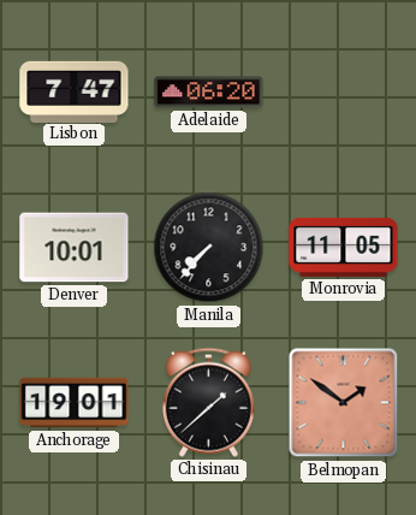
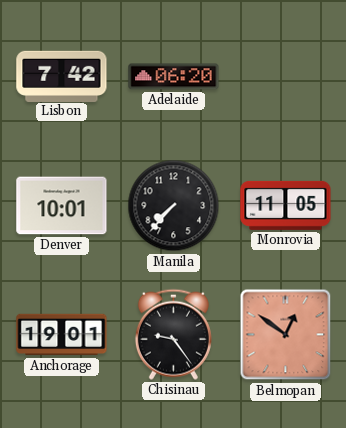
Lisbon: 7:47 -> 7:42 (62, 76)
Chisinau: 1:38 -> 9:24 (173, 334)
Belmopan: 1:51 -> 12:51 (286, 335)
